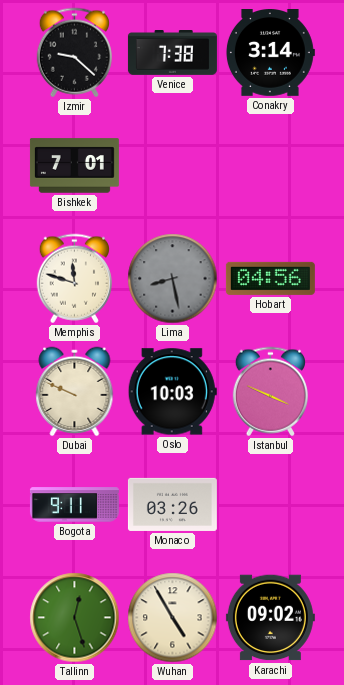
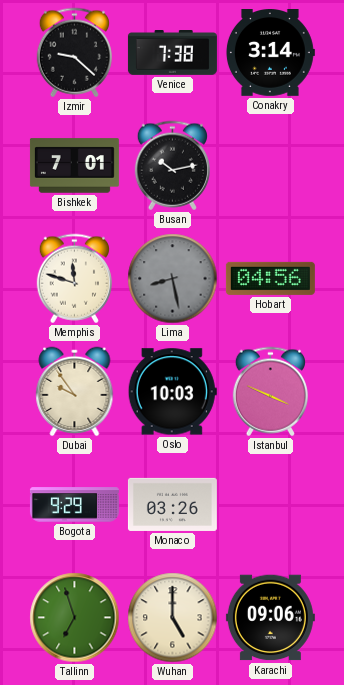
Busan: none -> 10:13 (172, 166)
Dubai: 9:49 -> 9:54 (75, 392)
Bogota: 9:11 -> 9:29 (74, 505)
Tallinn: 12:27 -> 6:57 (75, 618)
Wuhan: 4:55 -> 5:00 (173, 618)
Karachi: 09:02 -> 09:06 (270, 618)
